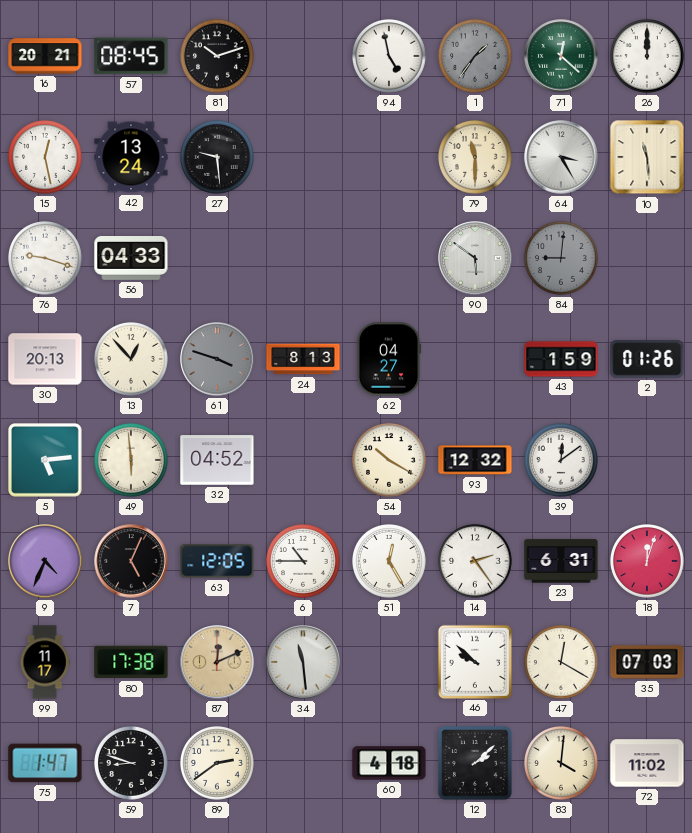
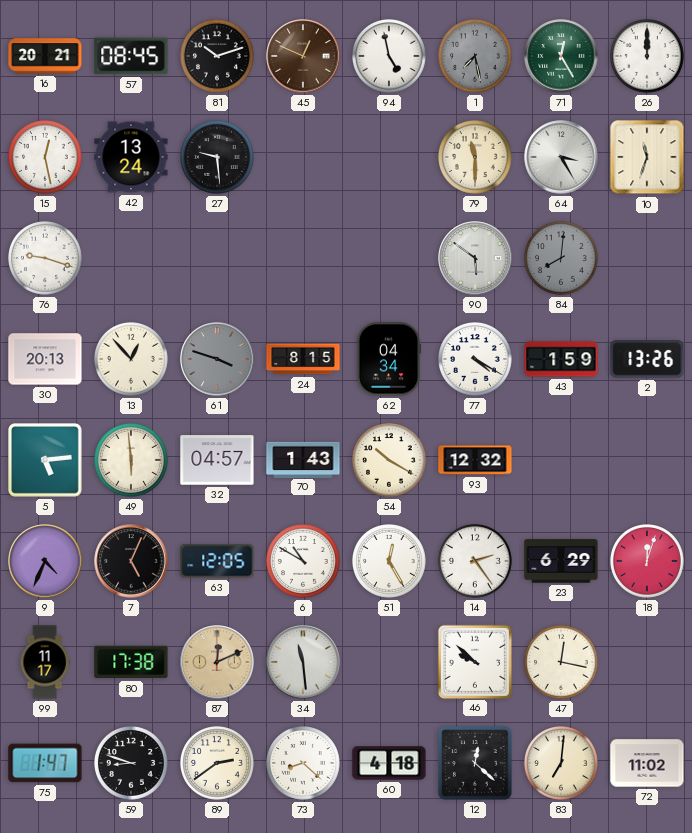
45: none -> 12:49 (303, 56)
1: 1:36 -> 7:28 (476, 57)
71: 12:22 -> 12:25 (561, 56)
10: 11:29 -> 11:33 (647, 157)
56: 04:33 -> none (131, 259)
84: 9:01 -> 8:01 (562, 259)
24: 8:13 -> 8:15 (303, 359)
62: 04:27 -> 04:34 (389, 359)
77: none -> 4:20 (476, 360)
2: 01:26 -> 13:26 (647, 359)
32: 04:52 -> 04:57 (217, 460)
70: none -> 1:43 (303, 459)
39: 12:09 -> none (562, 461)
6: 10:45 -> 10:50 (304, 562)
23: 6:31 -> 6:29 (561, 561)
47: 12:20 -> 12:17 (562, 663)
35: 07:03 -> none (647, 662)
73: none -> 8:22 (304, 764)
12: 2:08 -> 12:22 (476, 764)
83: 4:01 -> 7:01 (562, 764)
